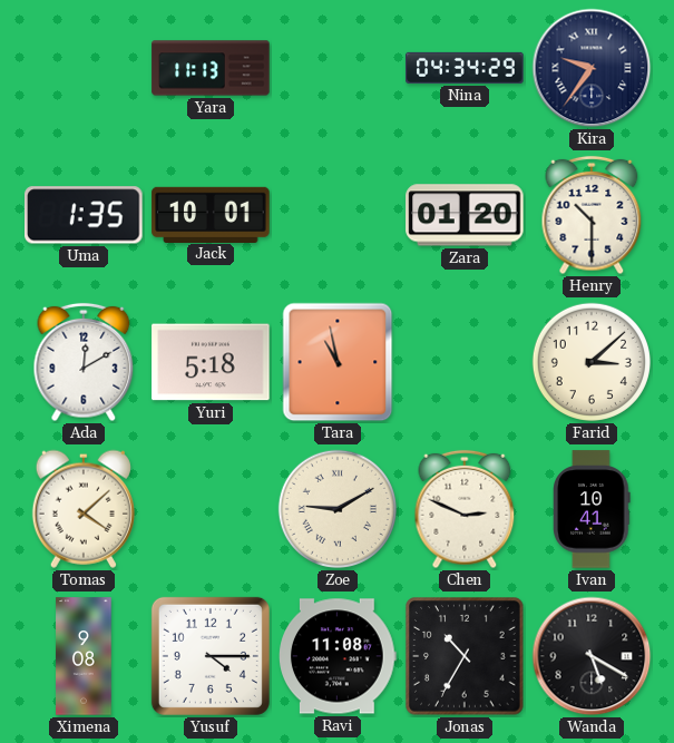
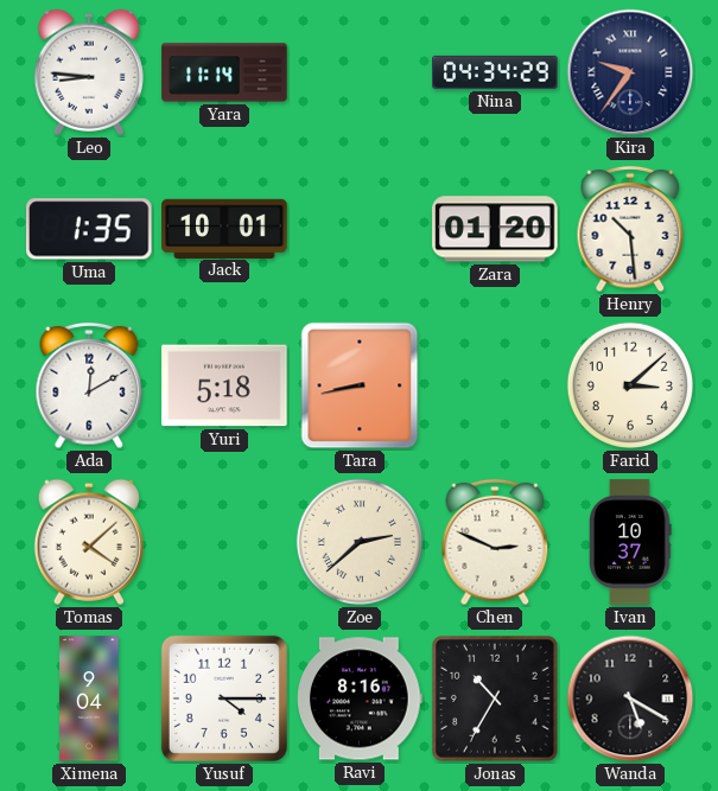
Leo: none -> 8:46 (89, 72)
Yara: 11:13 -> 11:14 (224, 72)
Henry: 10:30 -> 10:29 (630, 229)
Tara: 10:58 -> 8:43 (360, 385)
Zoe: 9:10 -> 2:38 (360, 542)
Ivan: 10:41 -> 10:37 (630, 542)
Ximena: 9:08 -> 9:04 (89, 698)
Ravi: 11:08 -> 8:16 (361, 698)
